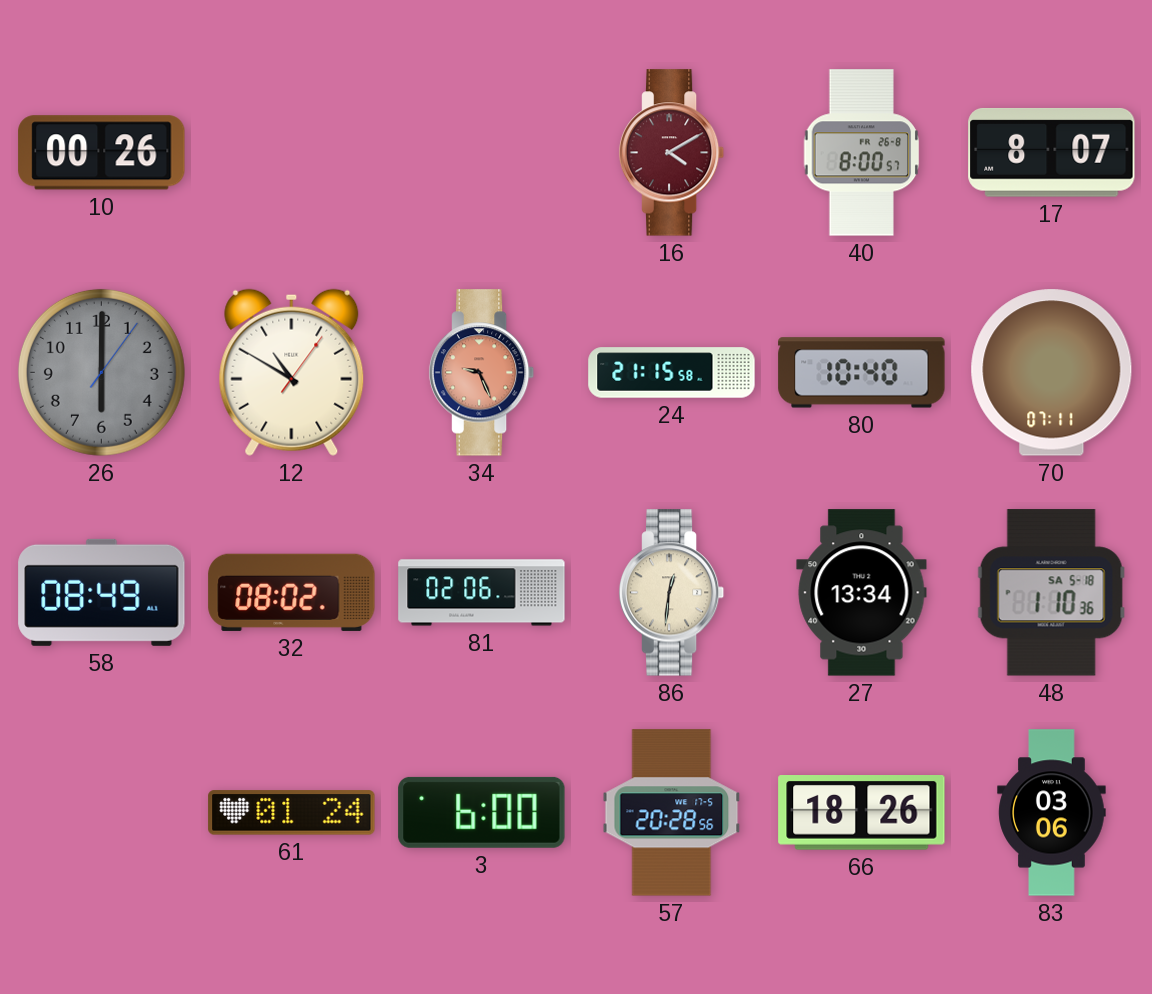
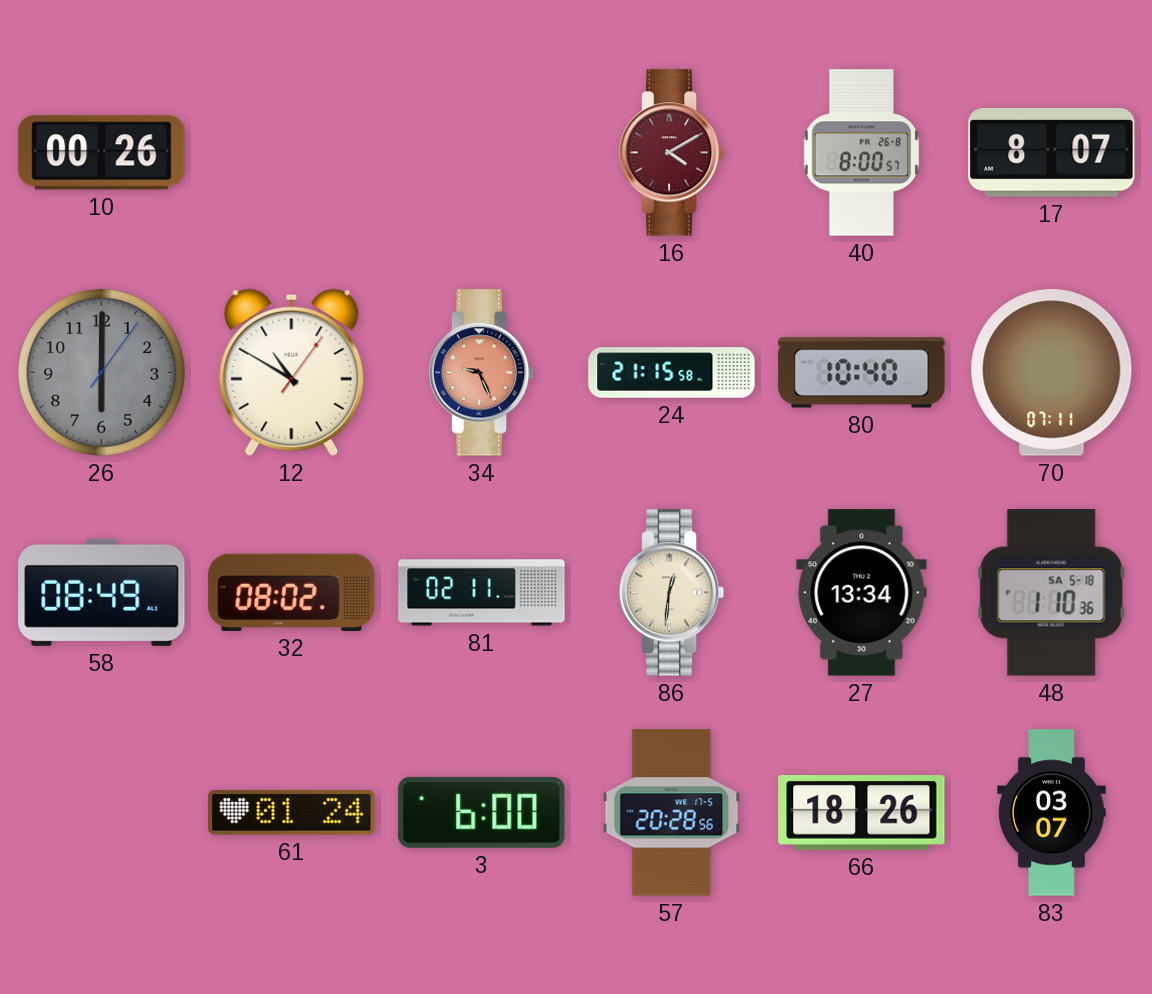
81: 02:06 -> 02:11 (482, 593)
83: 03:06 -> 03:07 (1052, 813)
